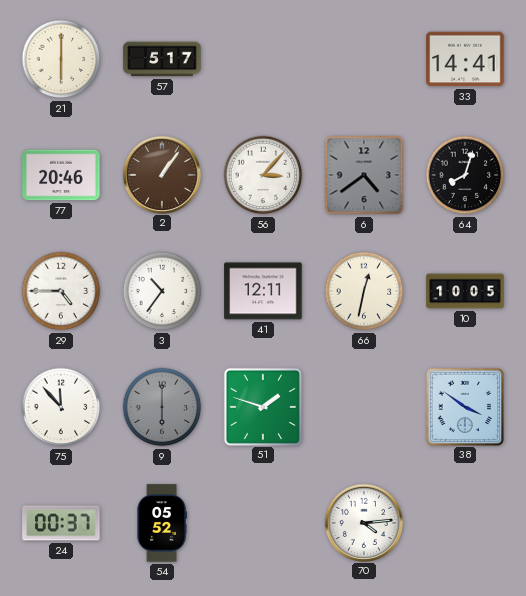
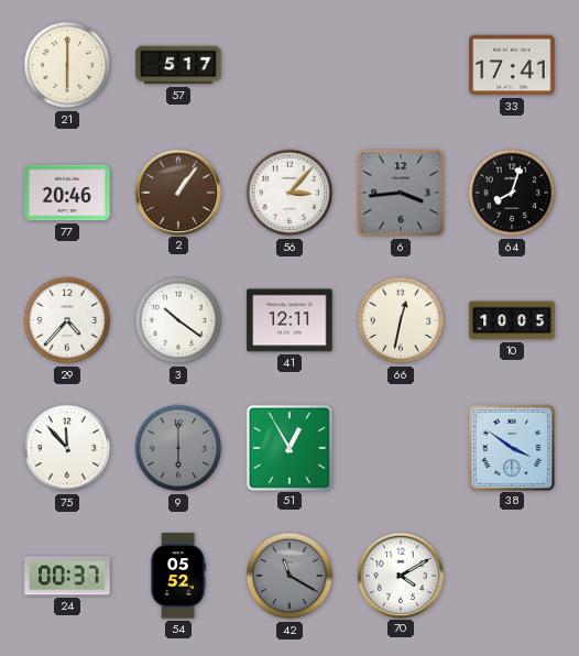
33: 14:41 -> 17:41 (512, 65)
6: 4:39 -> 3:44 (401, 193)
29: 4:45 -> 4:37 (67, 320)
3: 10:36 -> 10:21 (178, 320)
51: 1:48 -> 12:55 (288, 447)
42: none -> 11:20 (289, 576)
70: 4:14 -> 4:10 (400, 575)
